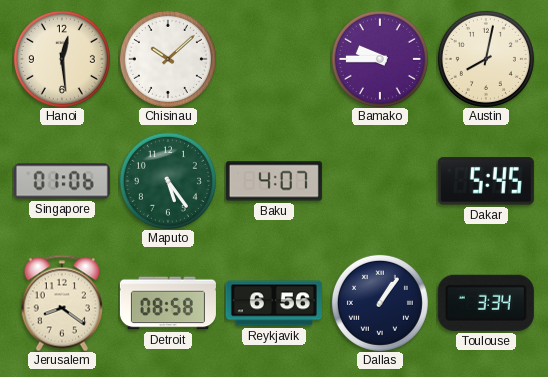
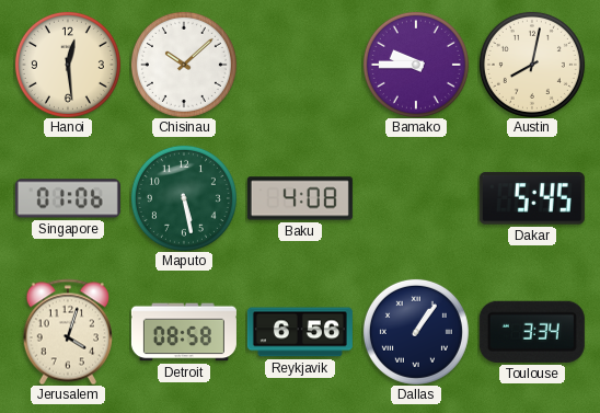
Maputo: 5:24 -> 5:28 (184, 198)
Baku: 4:07 -> 4:08 (300, 198)
Jerusalem: 8:21 -> 4:03 (68, 332)
